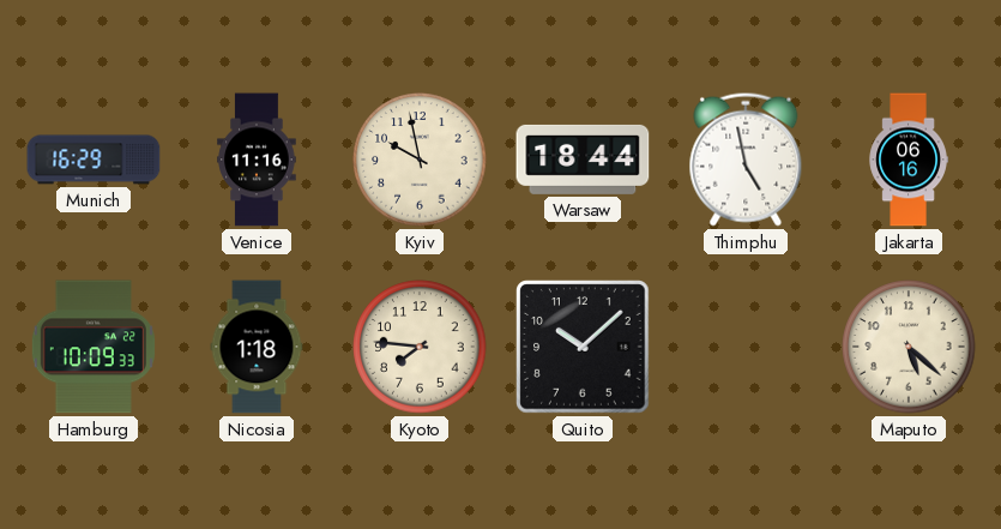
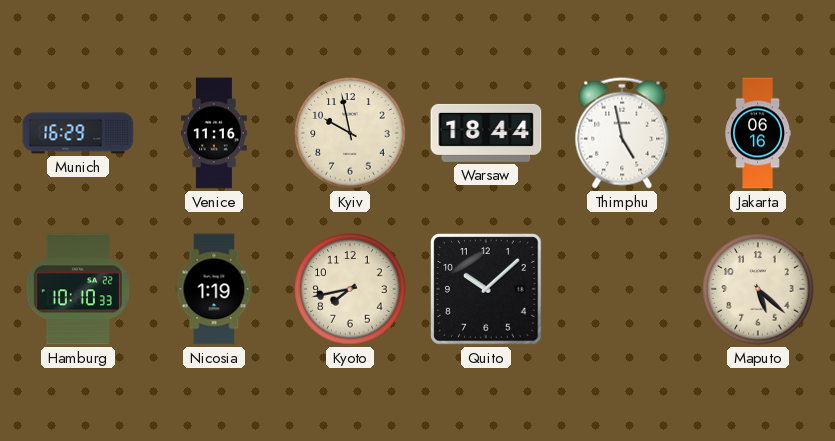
Hamburg: 10:09 -> 10:10 (78, 289)
Nicosia: 1:18 -> 1:19 (214, 289)
Kyoto: 7:46 -> 7:43 (350, 289)
